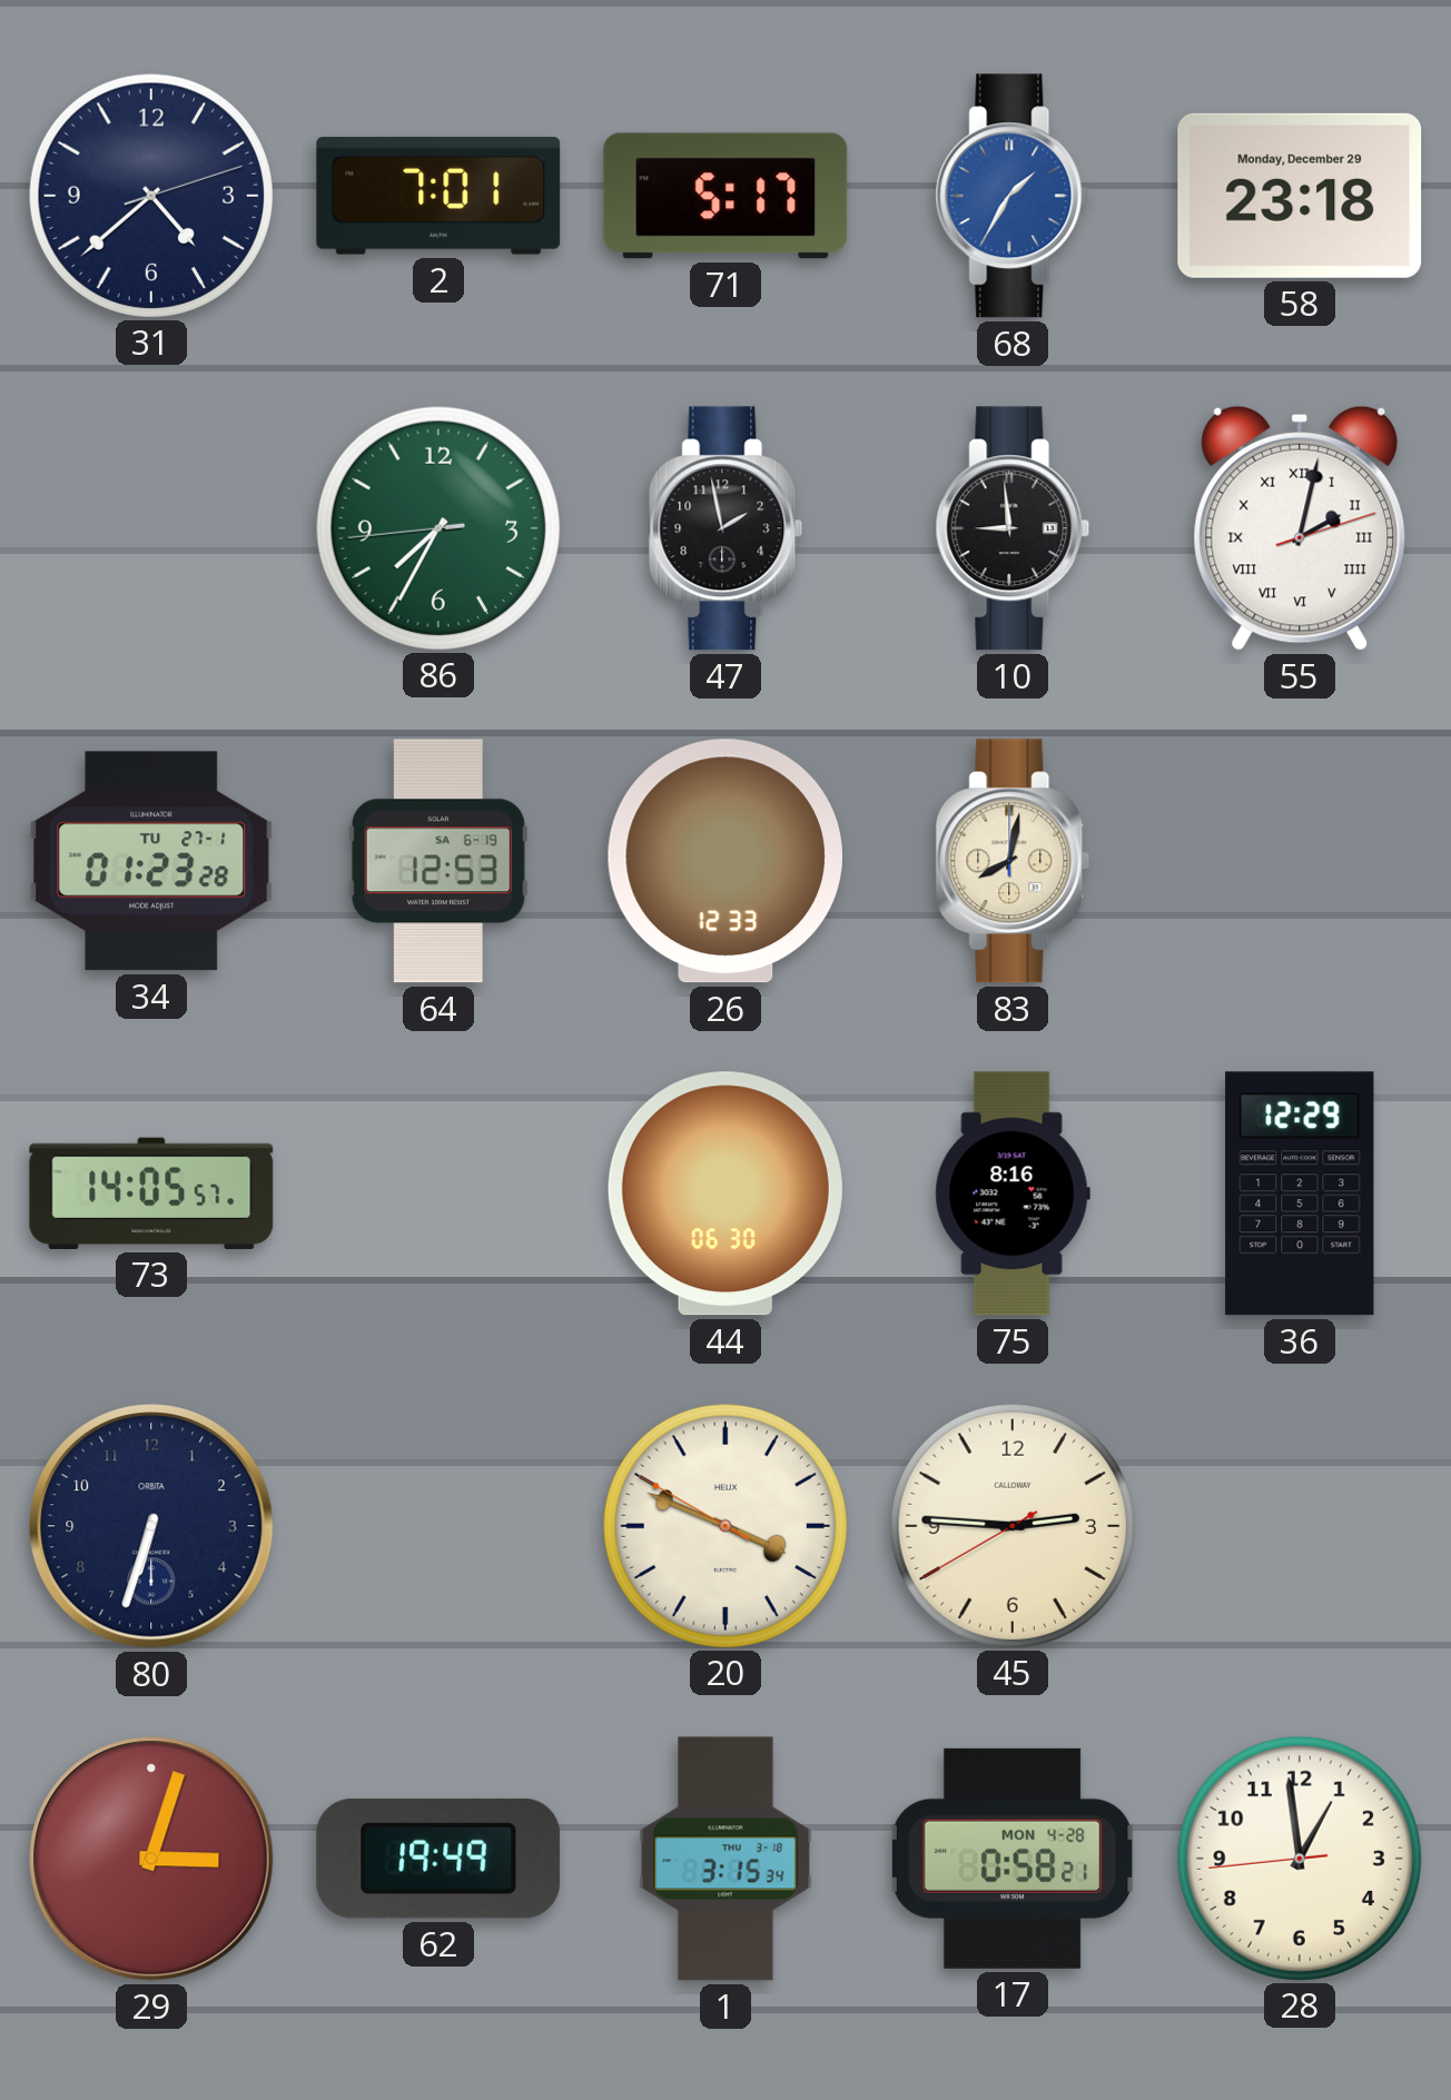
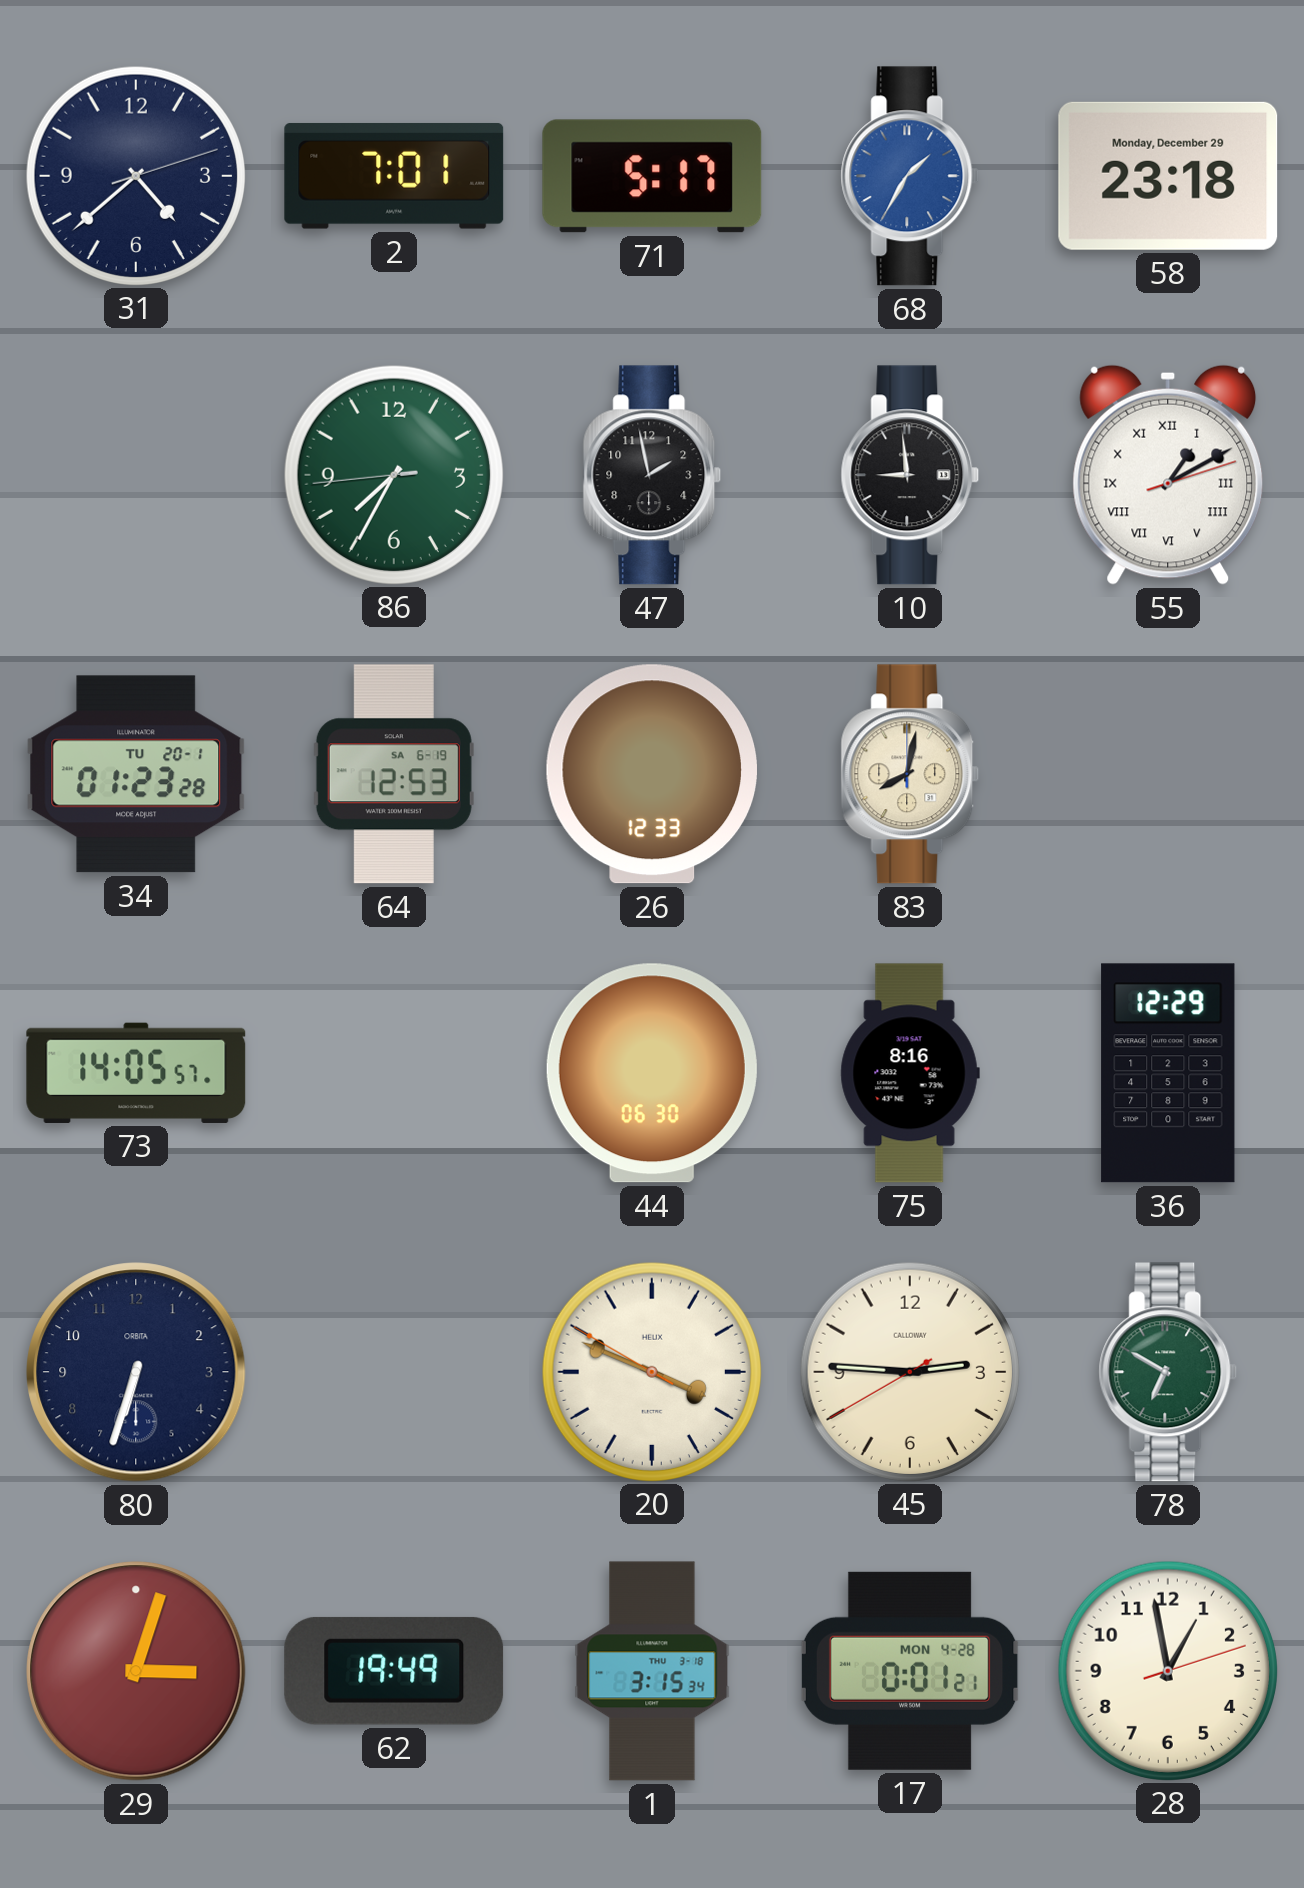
55: 2:02 -> 1:10 (1168, 475)
34 date: TU 27-1 -> TU 20-1 (136, 774)
78: none -> 6:50 (1168, 1372)
17: 0:58 -> 0:01 (910, 1671)
28: 12:58:44 -> 12:58:12 (1167, 1670)
